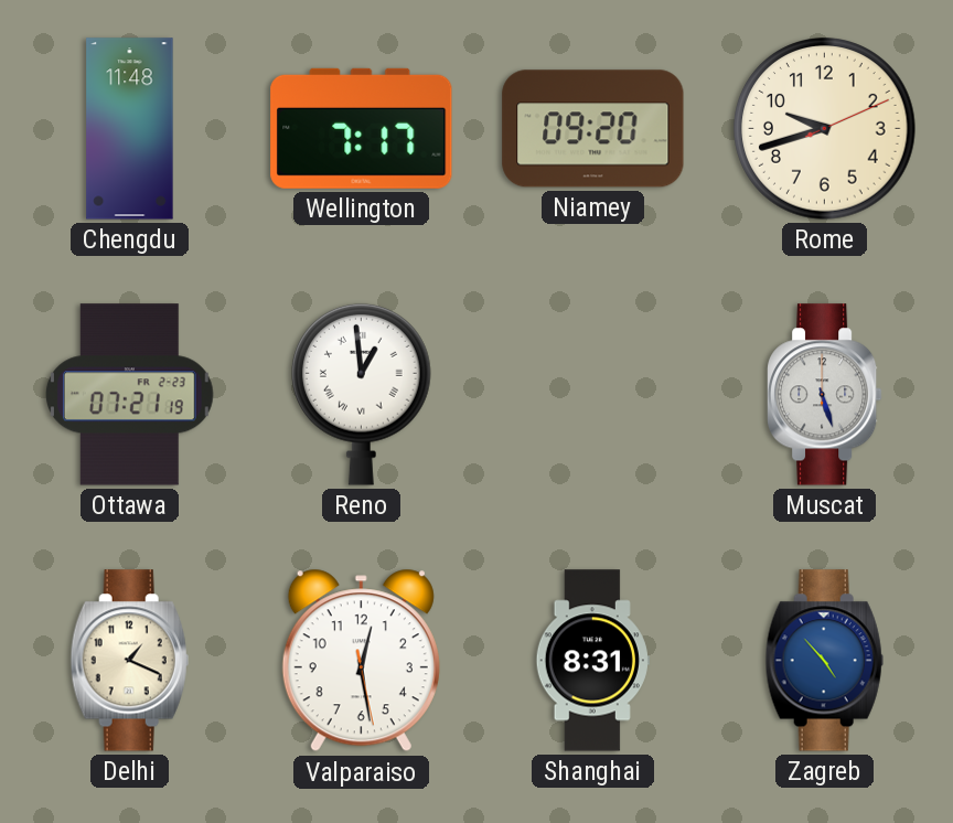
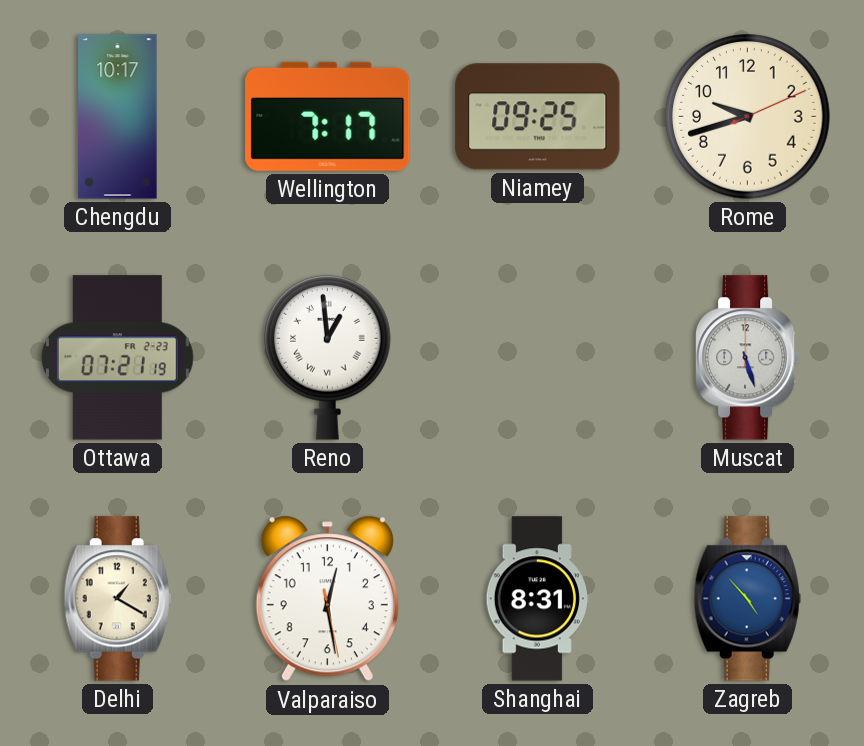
Chengdu: 11:48 -> 10:17 (118, 117)
Niamey: 09:20 -> 09:25 (538, 117)
Delhi: 1:19 -> 1:20 (117, 599)
